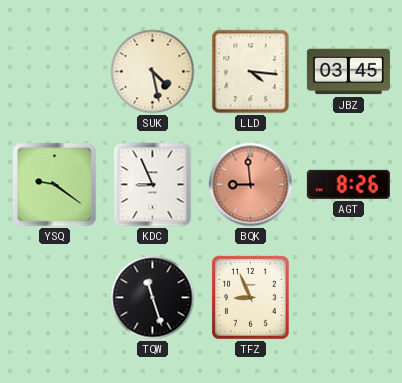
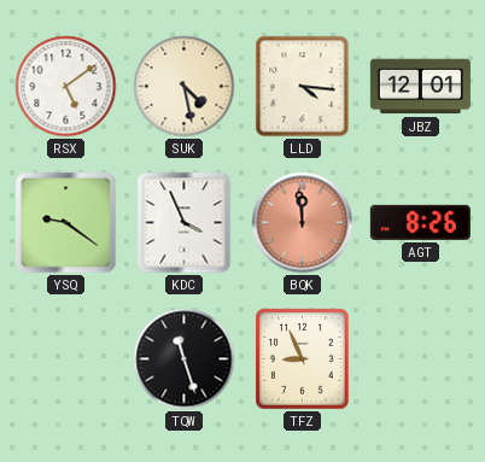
RSX: none -> 5:09 (66, 87)
JBZ: 03:45 -> 12:01 (420, 87)
KDC: 8:56 -> 3:56 (185, 223)
BQK: 8:59 -> 11:59 (303, 223)
